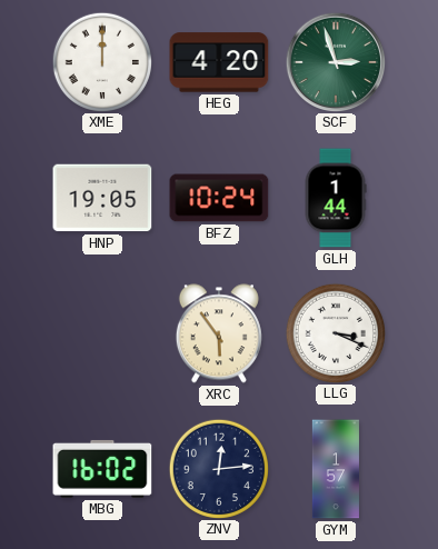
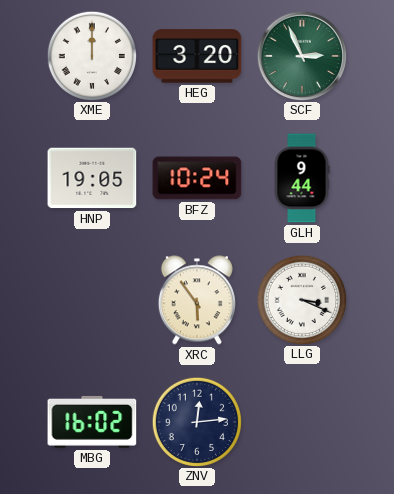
HEG: 4:20 -> 3:20 (197, 56)
SCF: 2:57 -> 2:56 (301, 55)
GLH: 1:44 -> 9:44 (302, 178)
GYM: 1:57 -> none (336, 469)
